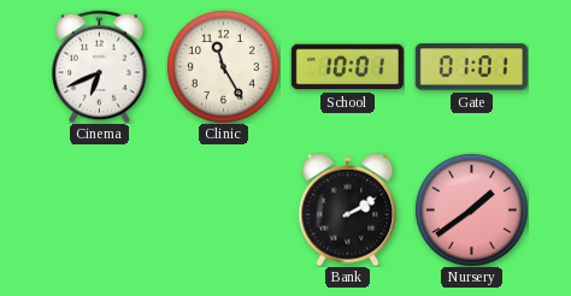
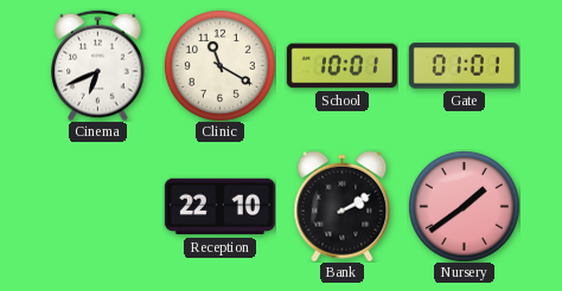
Clinic: 11:25 -> 11:20 (219, 65)
Reception: none -> 22:10 (219, 207)
